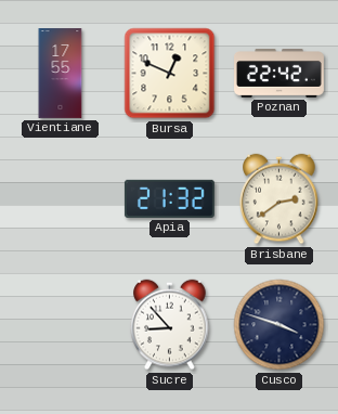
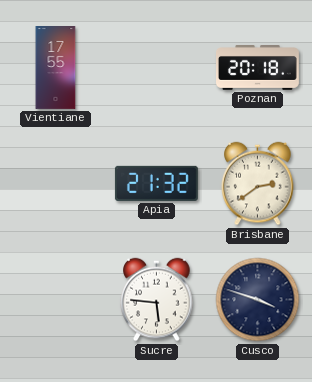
Bursa: 12:49 -> none (170, 74)
Poznan: 22:42 -> 20:18 (258, 68)
Sucre: 8:53 -> 5:46 (157, 300)
